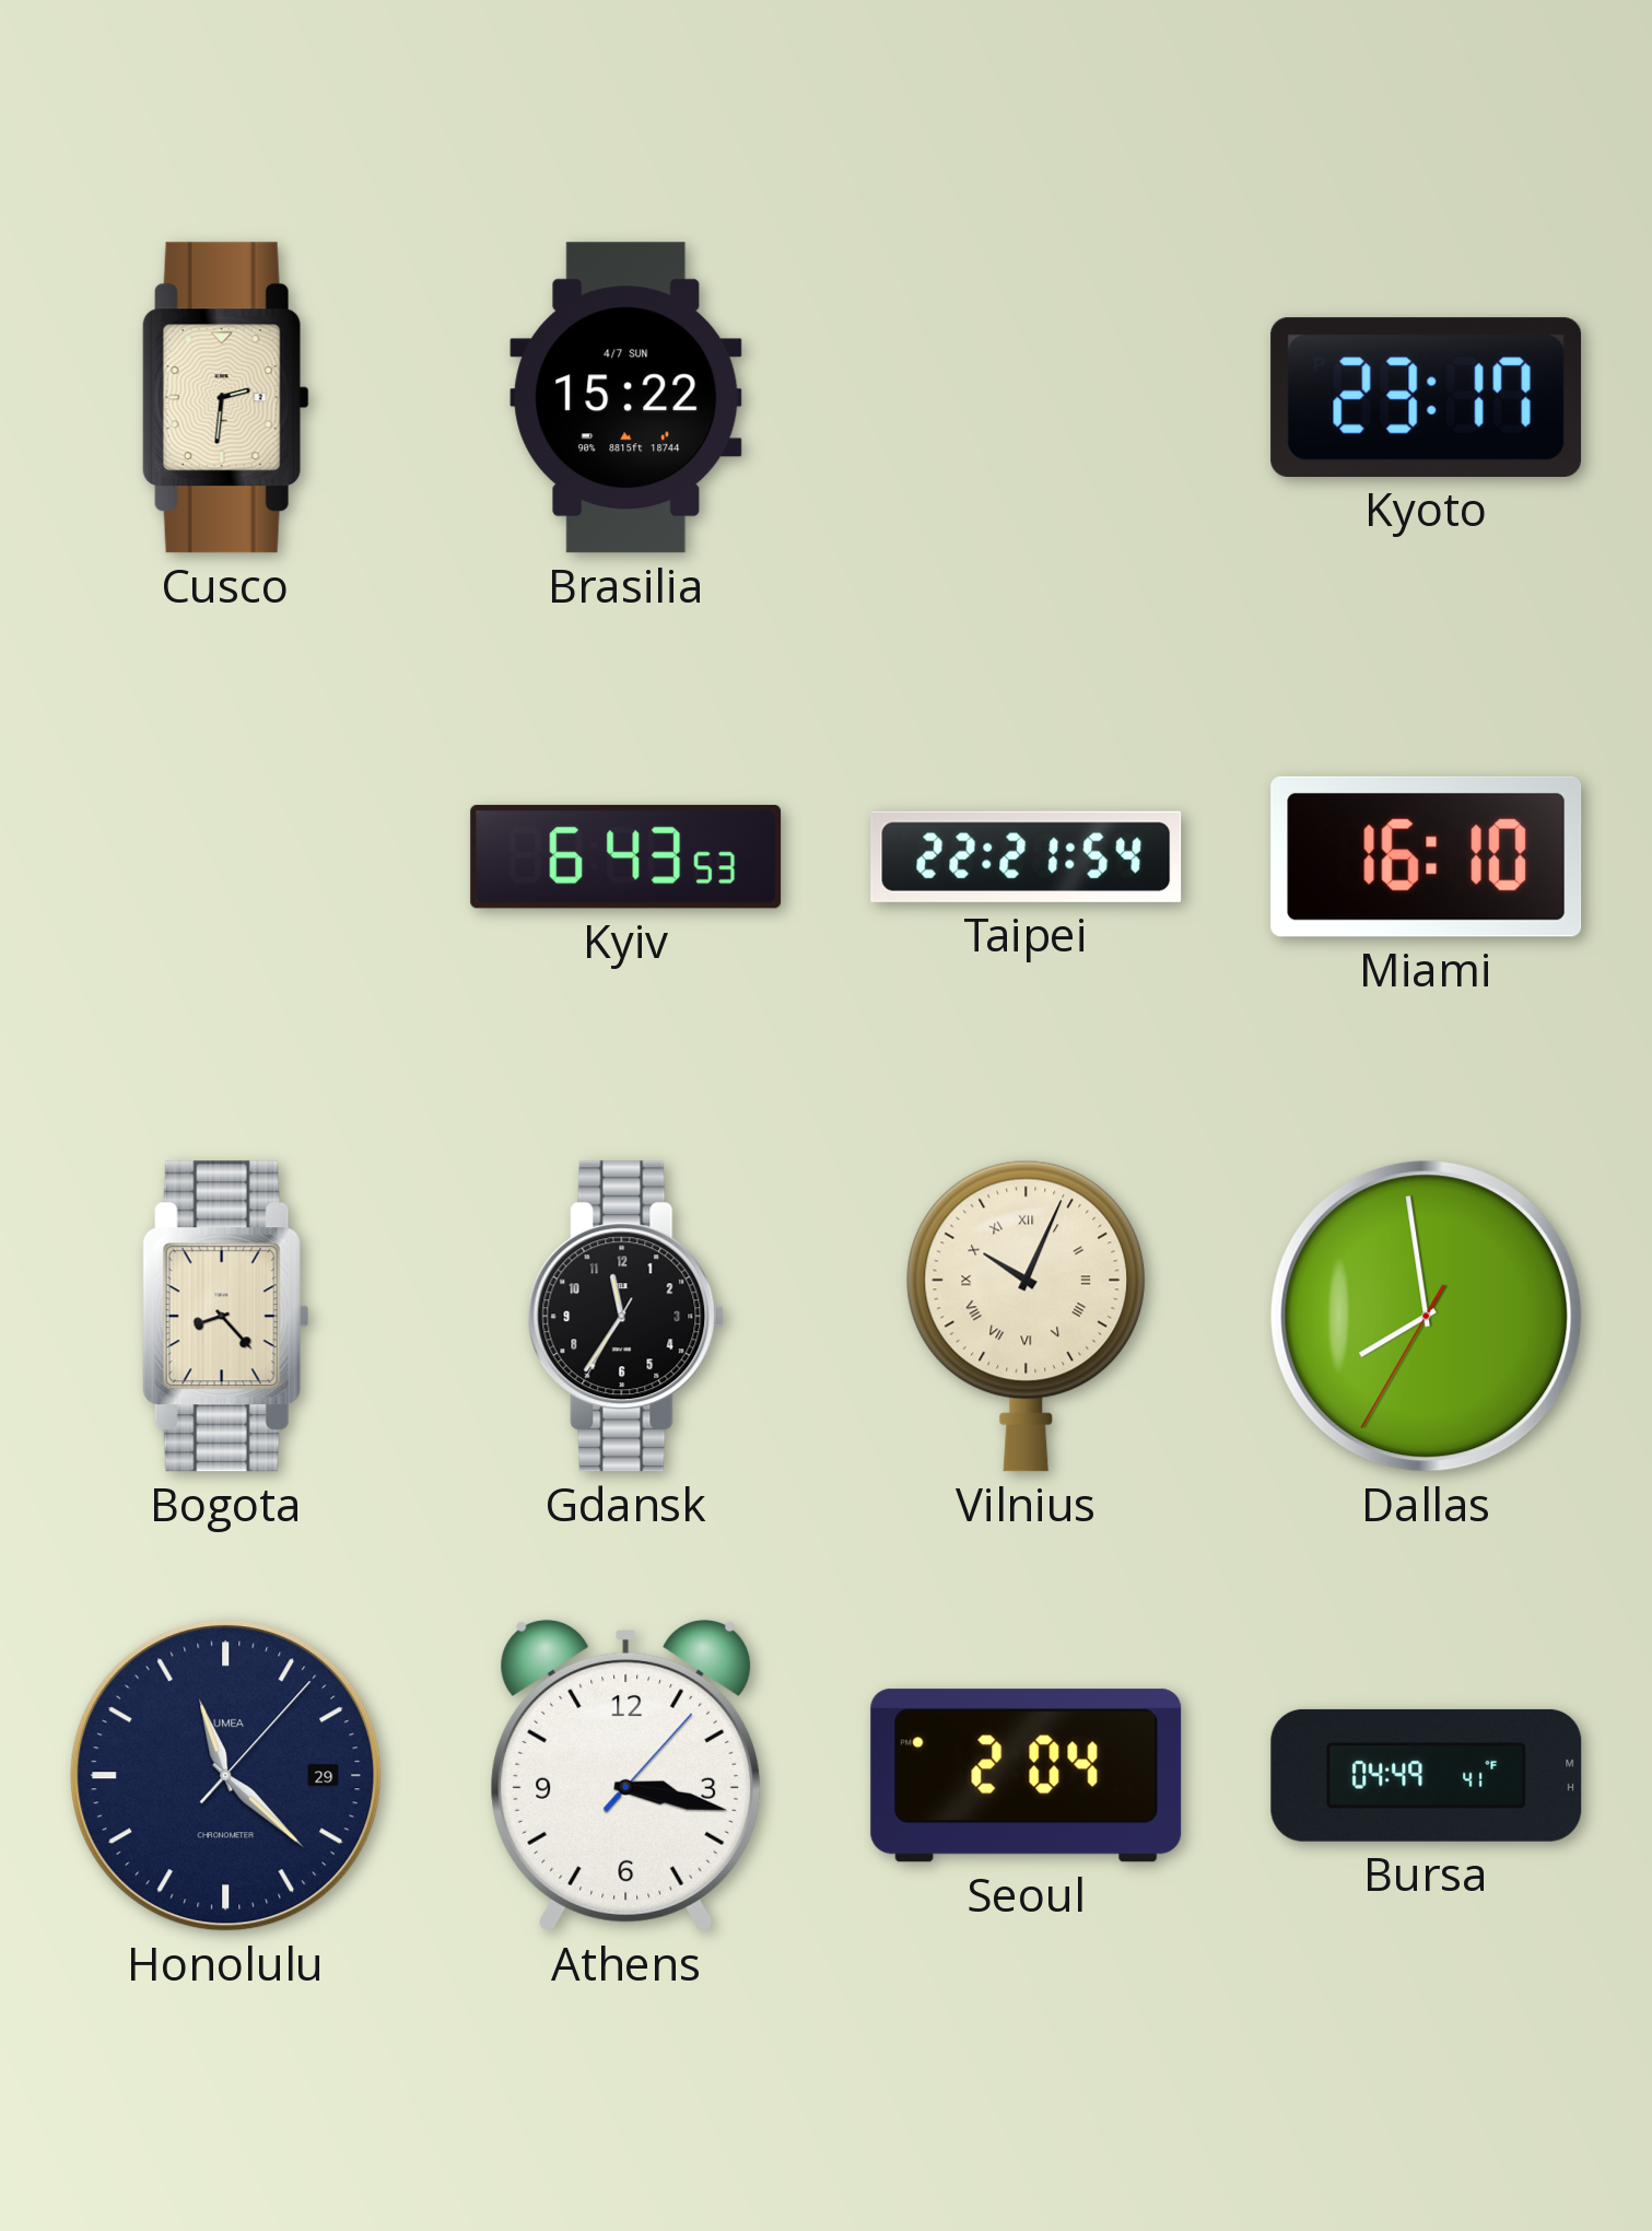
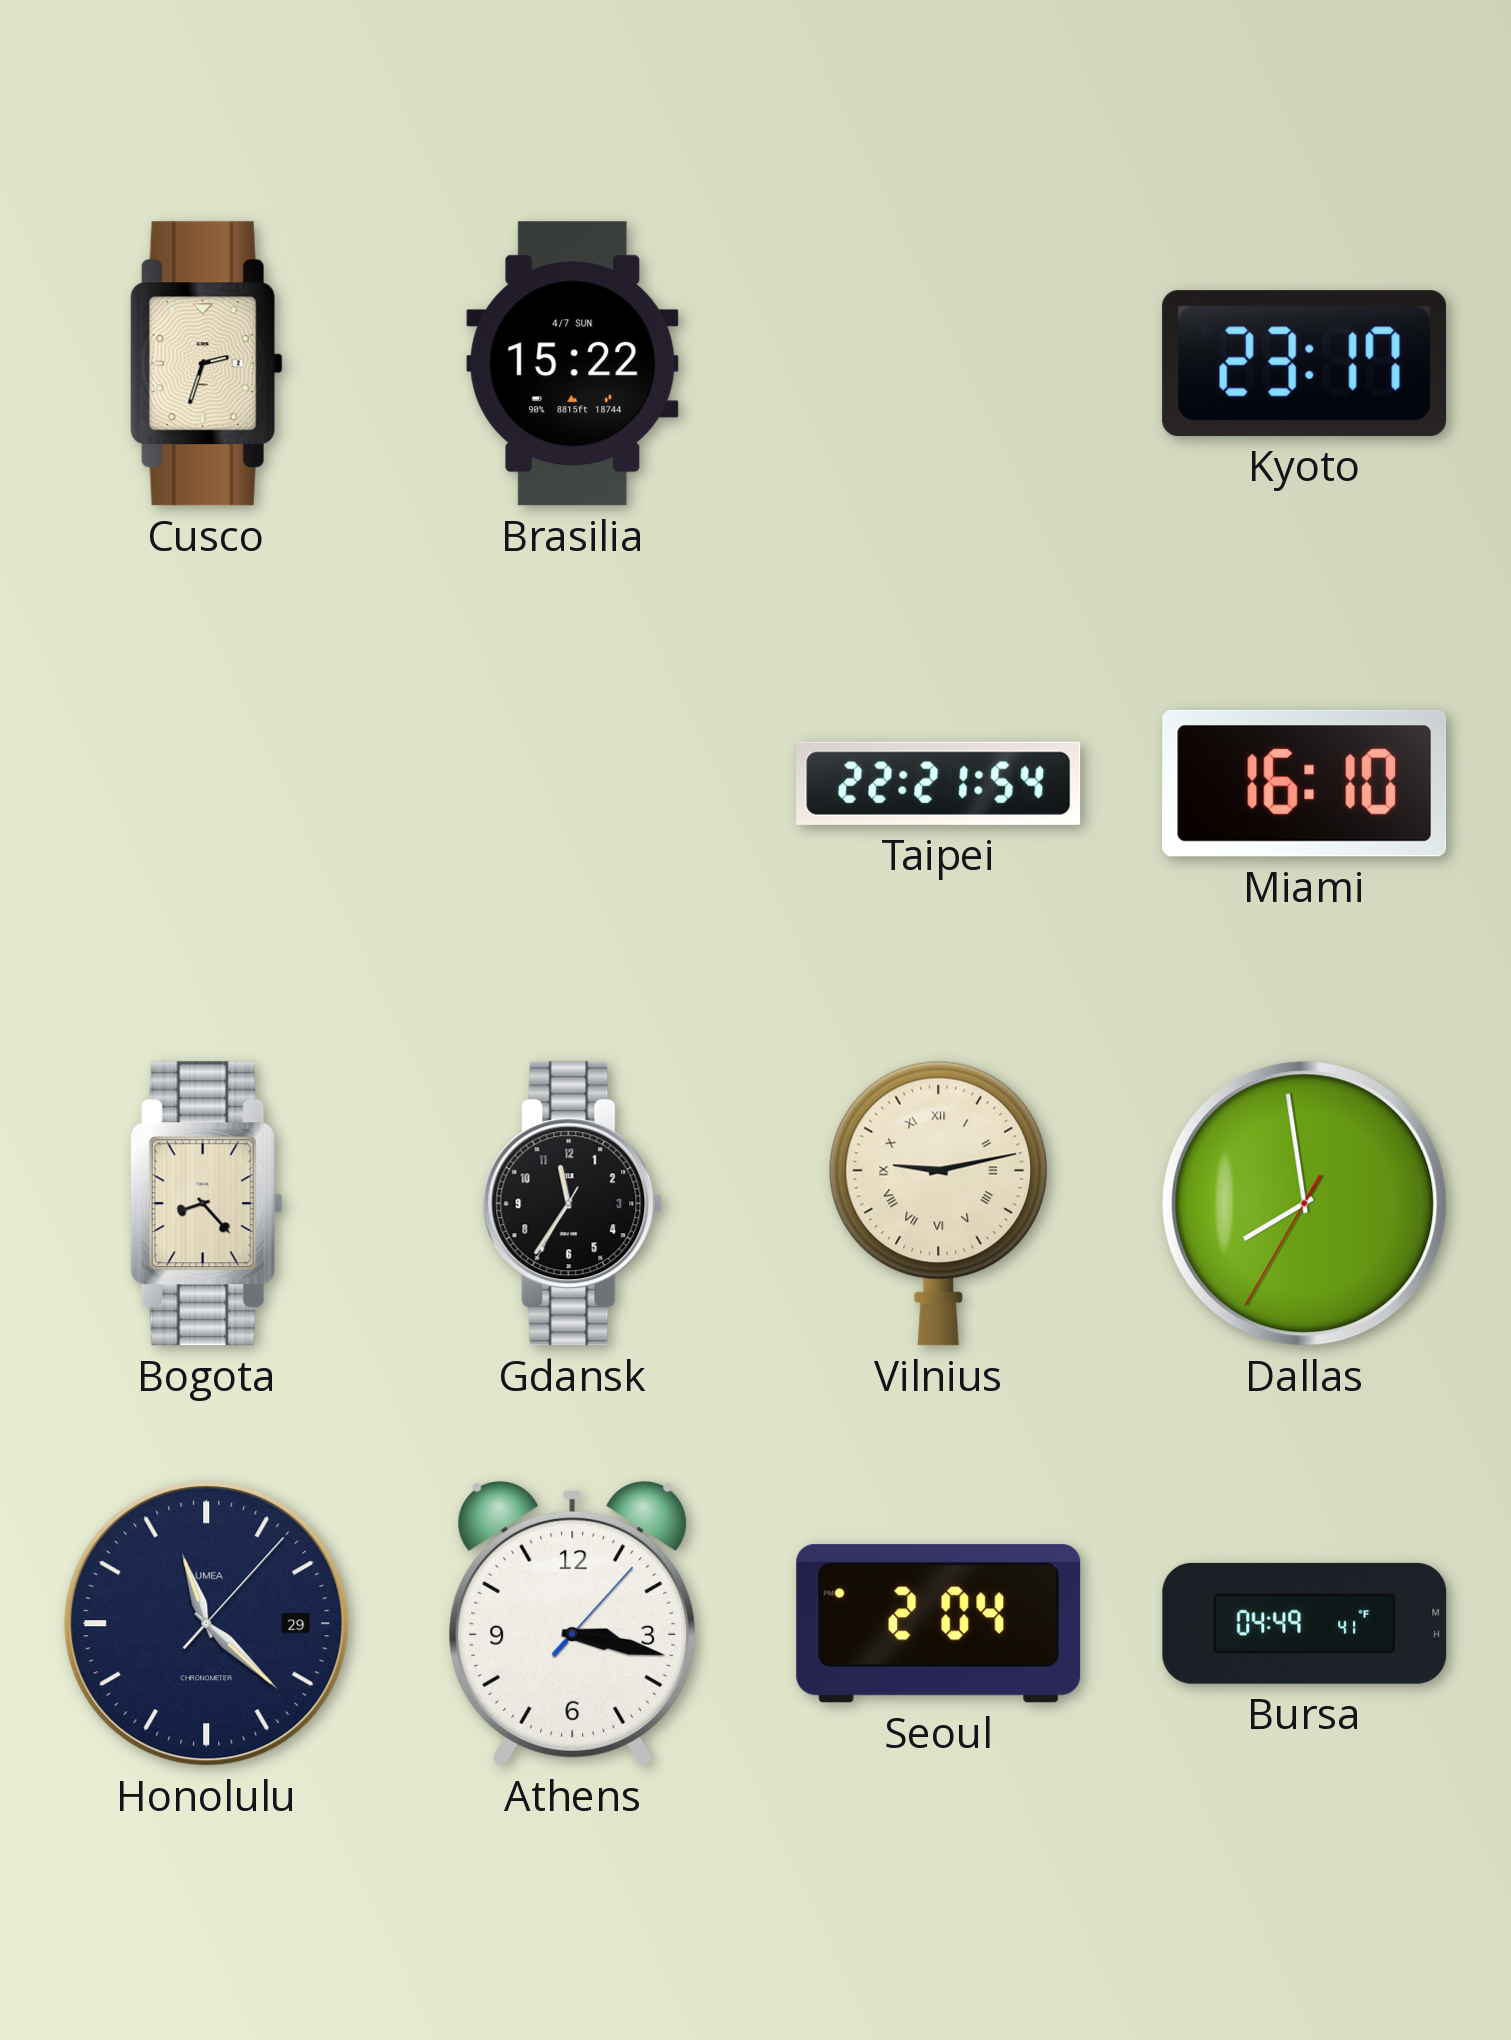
Cusco: 2:31 -> 2:33 (206, 364)
Kyiv: 6:43 -> none (626, 856)
Vilnius: 10:04 -> 9:13 (939, 1203)
